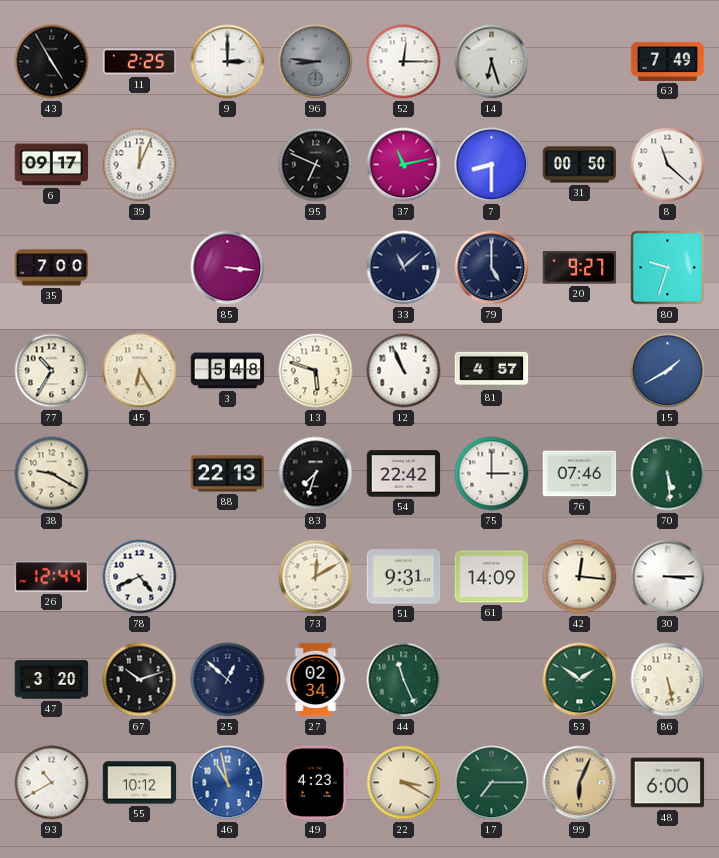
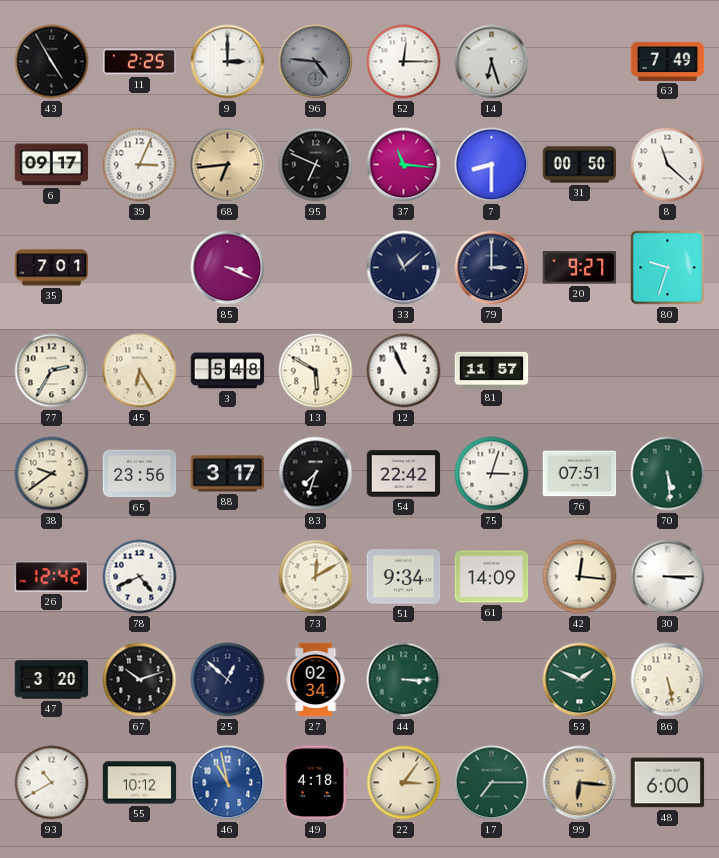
96: 8:46 -> 4:46 (316, 62)
39: 12:04 -> 3:04 (140, 165)
68: none -> 6:44 (228, 165)
37: 11:13 -> 11:16 (404, 165)
35: 7:00 -> 7:01 (52, 268)
85: 3:16 -> 3:19 (228, 268)
79: 5:00 -> 3:00 (492, 268)
77: 10:35 -> 2:35 (52, 371)
13: 5:48 -> 5:50 (316, 371)
81: 4:57 -> 11:57 (492, 370)
15: 1:40 -> none (668, 371)
38: 9:20 -> 9:39 (52, 474)
65: none -> 23:56 (140, 474)
88: 22:13 -> 3:17 (228, 474)
75: 3:00 -> 3:03 (492, 474)
76: 07:46 -> 07:51 (580, 474)
26: 12:44 -> 12:42 (52, 577)
51: 9:31 -> 9:34 (404, 577)
44: 11:26 -> 3:15 (404, 680)
53: 1:51 -> 1:49 (580, 680)
49: 4:23 -> 4:18 (315, 783)
22: 3:20 -> 3:06 (404, 783)
99: 6:04 -> 6:16 (580, 783)
